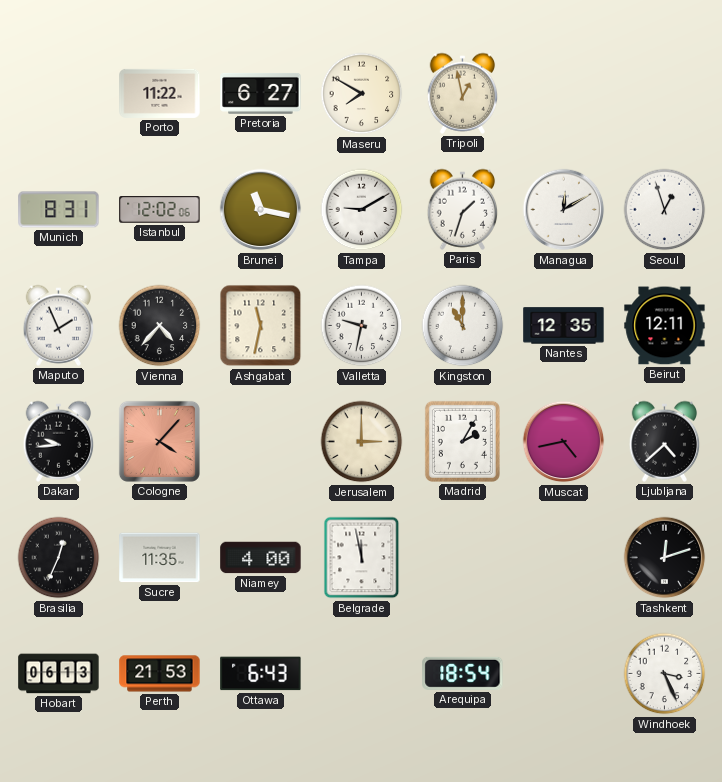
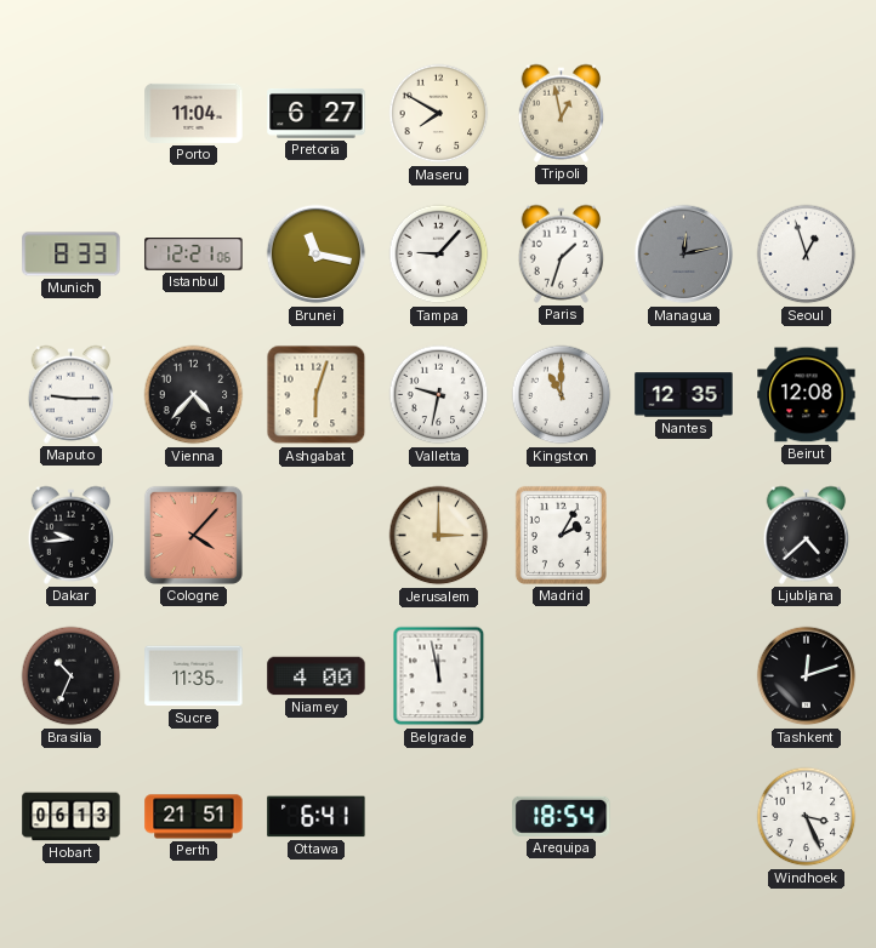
Porto: 11:22 -> 11:04 (194, 113)
Munich: 8:31 -> 8:33 (72, 255)
Istanbul: 12:02 -> 12:21 (194, 255)
Tampa: 9:10 -> 9:07 (439, 255)
Managua: 12:10 -> 12:13 (684, 255)
Managua dial: white -> grey (684, 255)
Maputo: 1:56 -> 9:15 (72, 394)
Ashgabat: 11:32 -> 6:03 (317, 395)
Beirut: 12:11 -> 12:08 (807, 395)
Muscat: 4:43 -> none (564, 442)
Brasilia: 12:34 -> 10:34 (72, 676)
Perth: 21:53 -> 21:51 (194, 817)
Ottawa: 6:43 -> 6:41 (317, 817)
